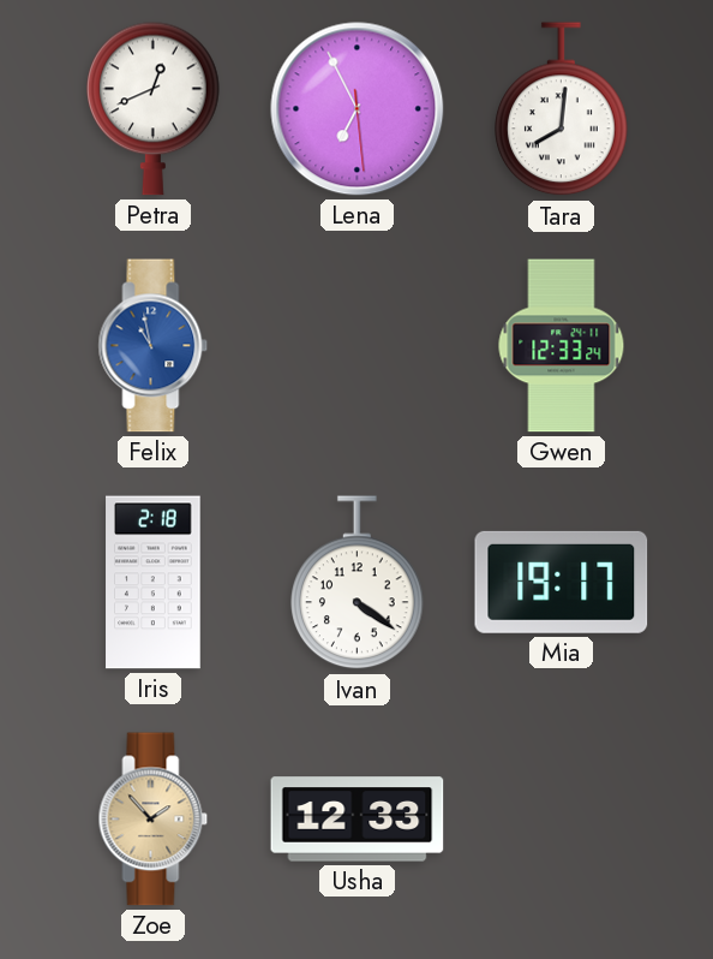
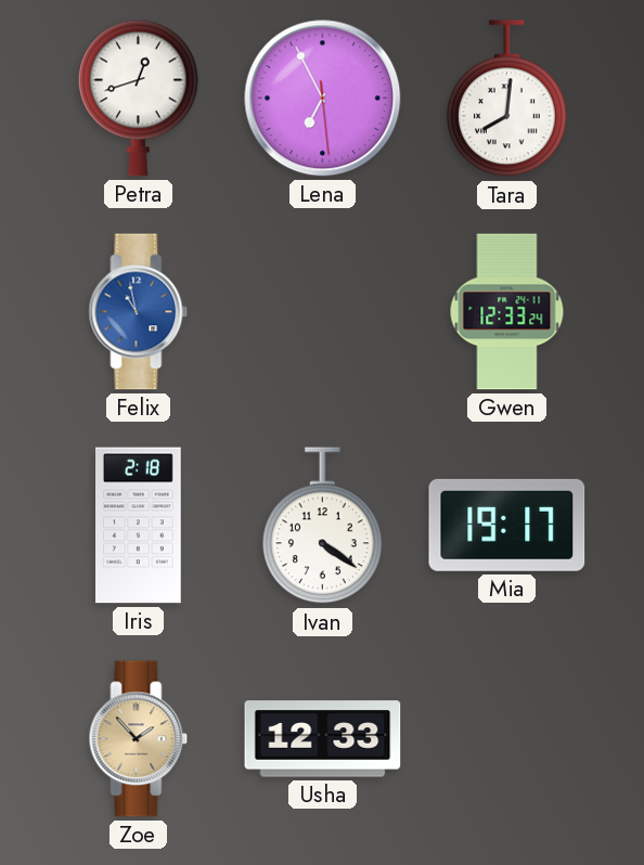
Petra: 12:41 -> 12:42 (139, 98)
